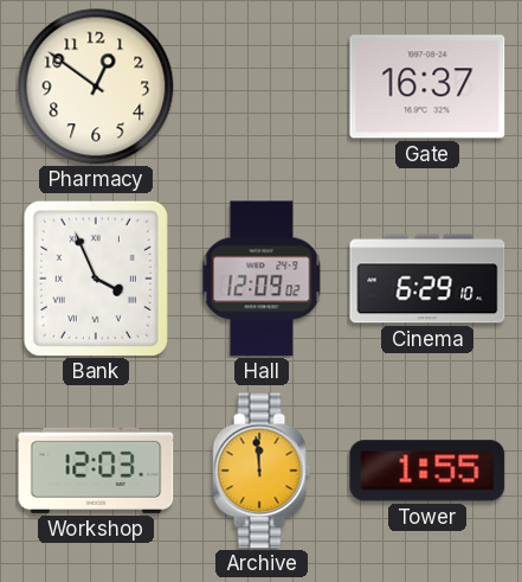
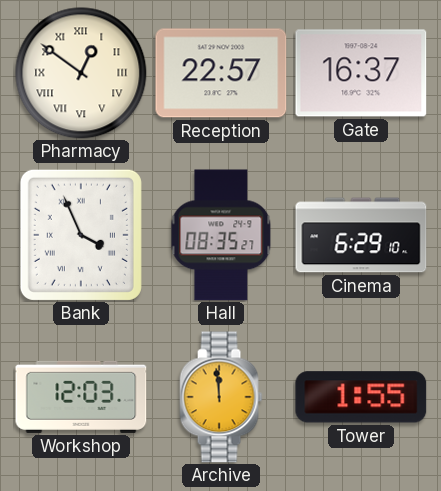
Pharmacy numerals: Arabic -> Roman (81, 73)
Reception: none -> 22:57 (221, 73)
Hall: 12:09 -> 08:35 (221, 235)
